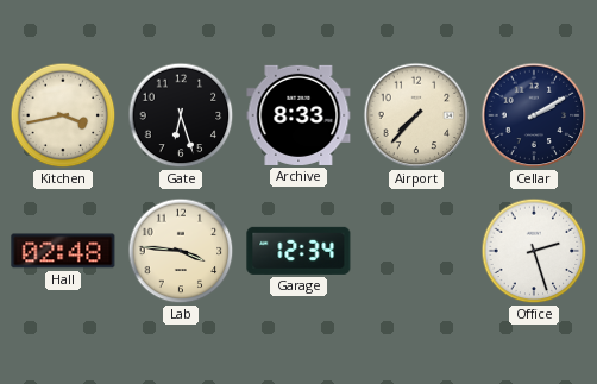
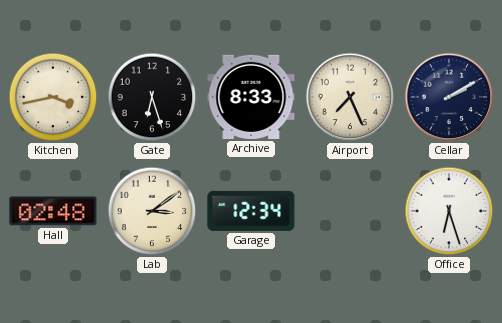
Airport: 7:37 -> 7:26 (350, 97)
Lab: 3:46 -> 3:09 (152, 211)
Office: 2:27 -> 6:27 (449, 211)
